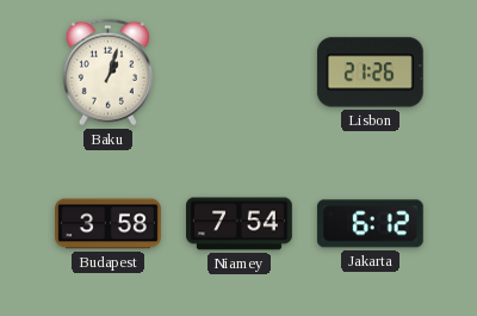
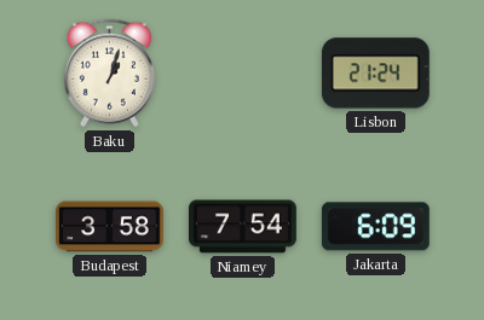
Lisbon: 21:26 -> 21:24 (375, 74)
Jakarta: 6:12 -> 6:09 (375, 227)
